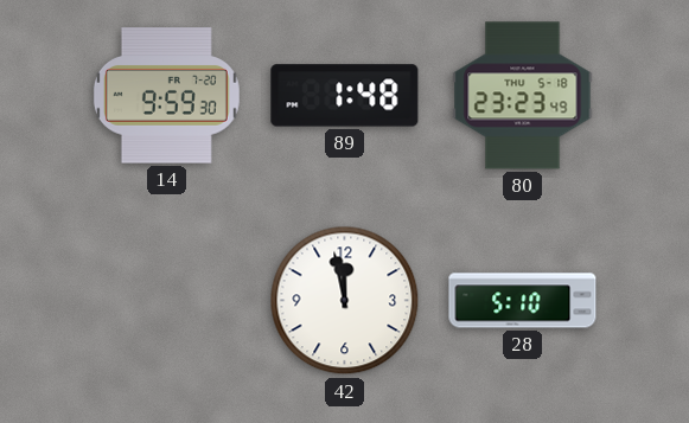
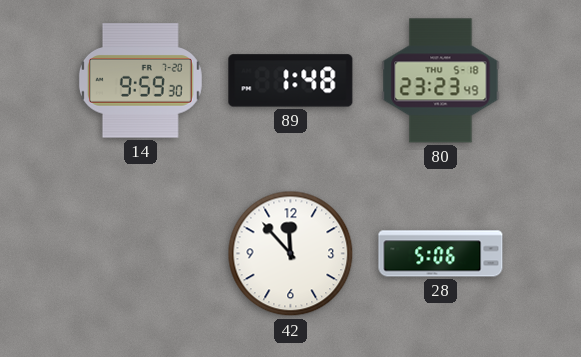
42: 11:58 -> 11:53 (291, 254)
28: 5:10 -> 5:06 (441, 254)
